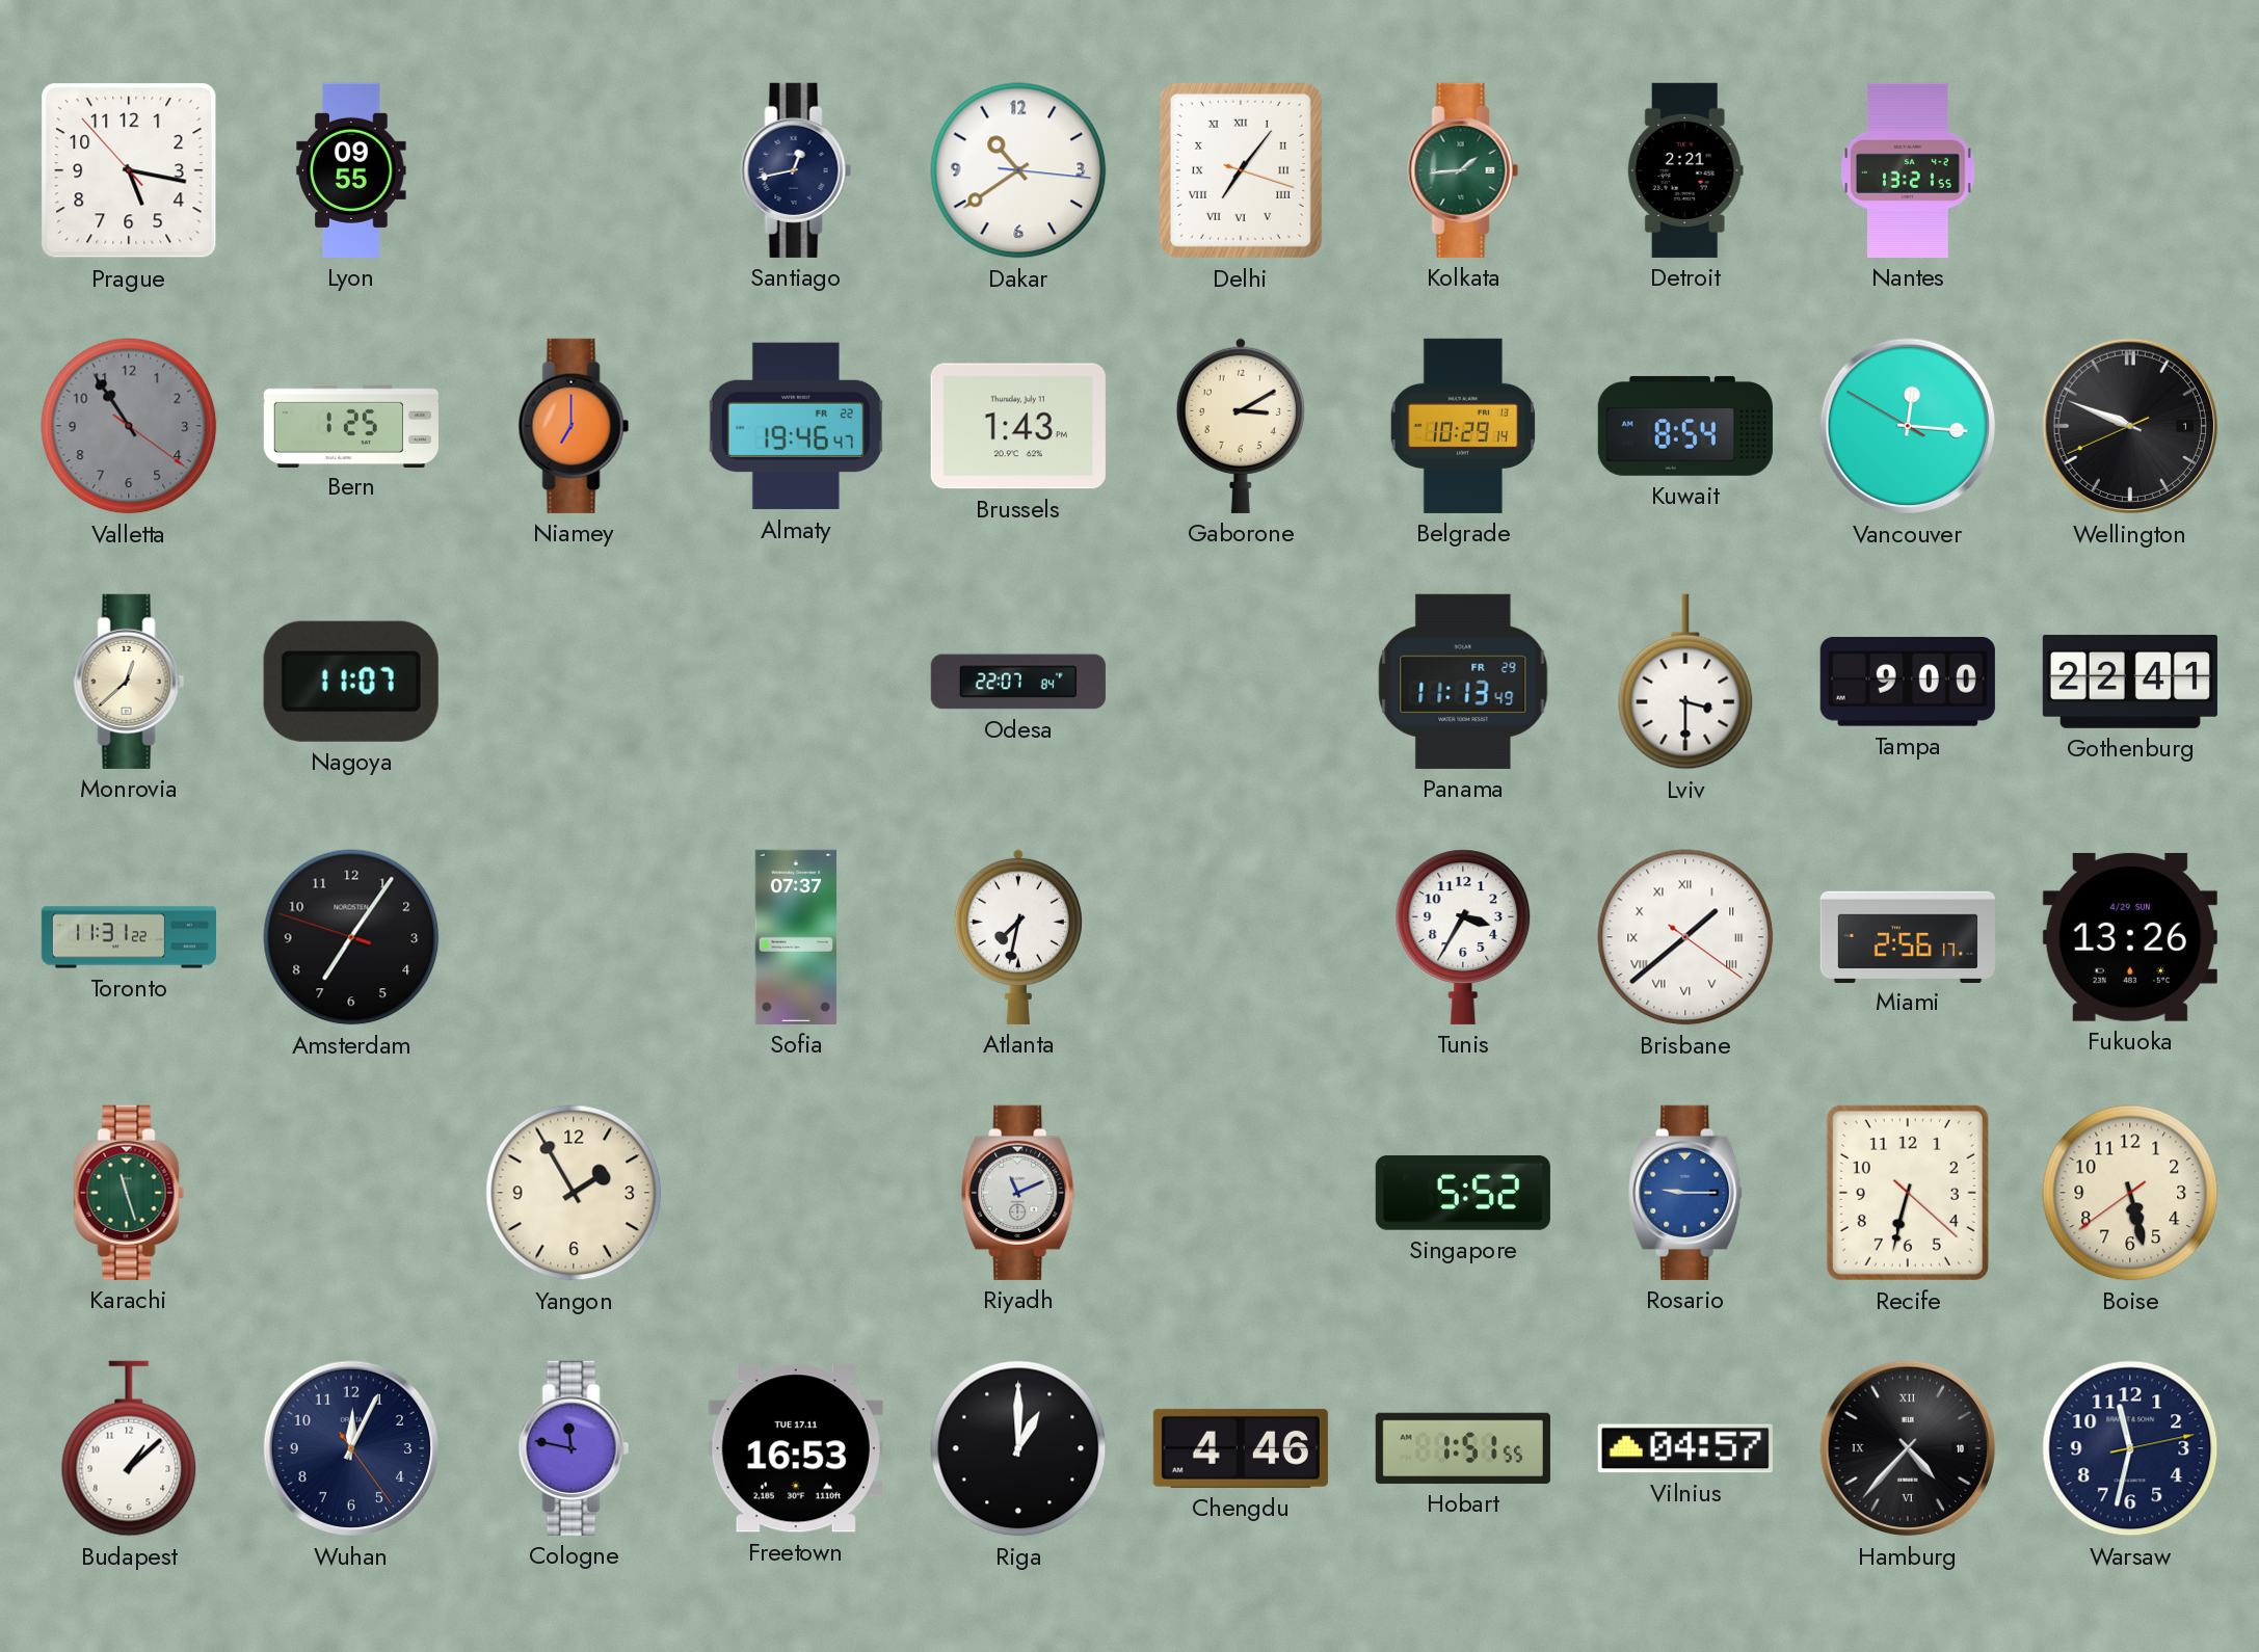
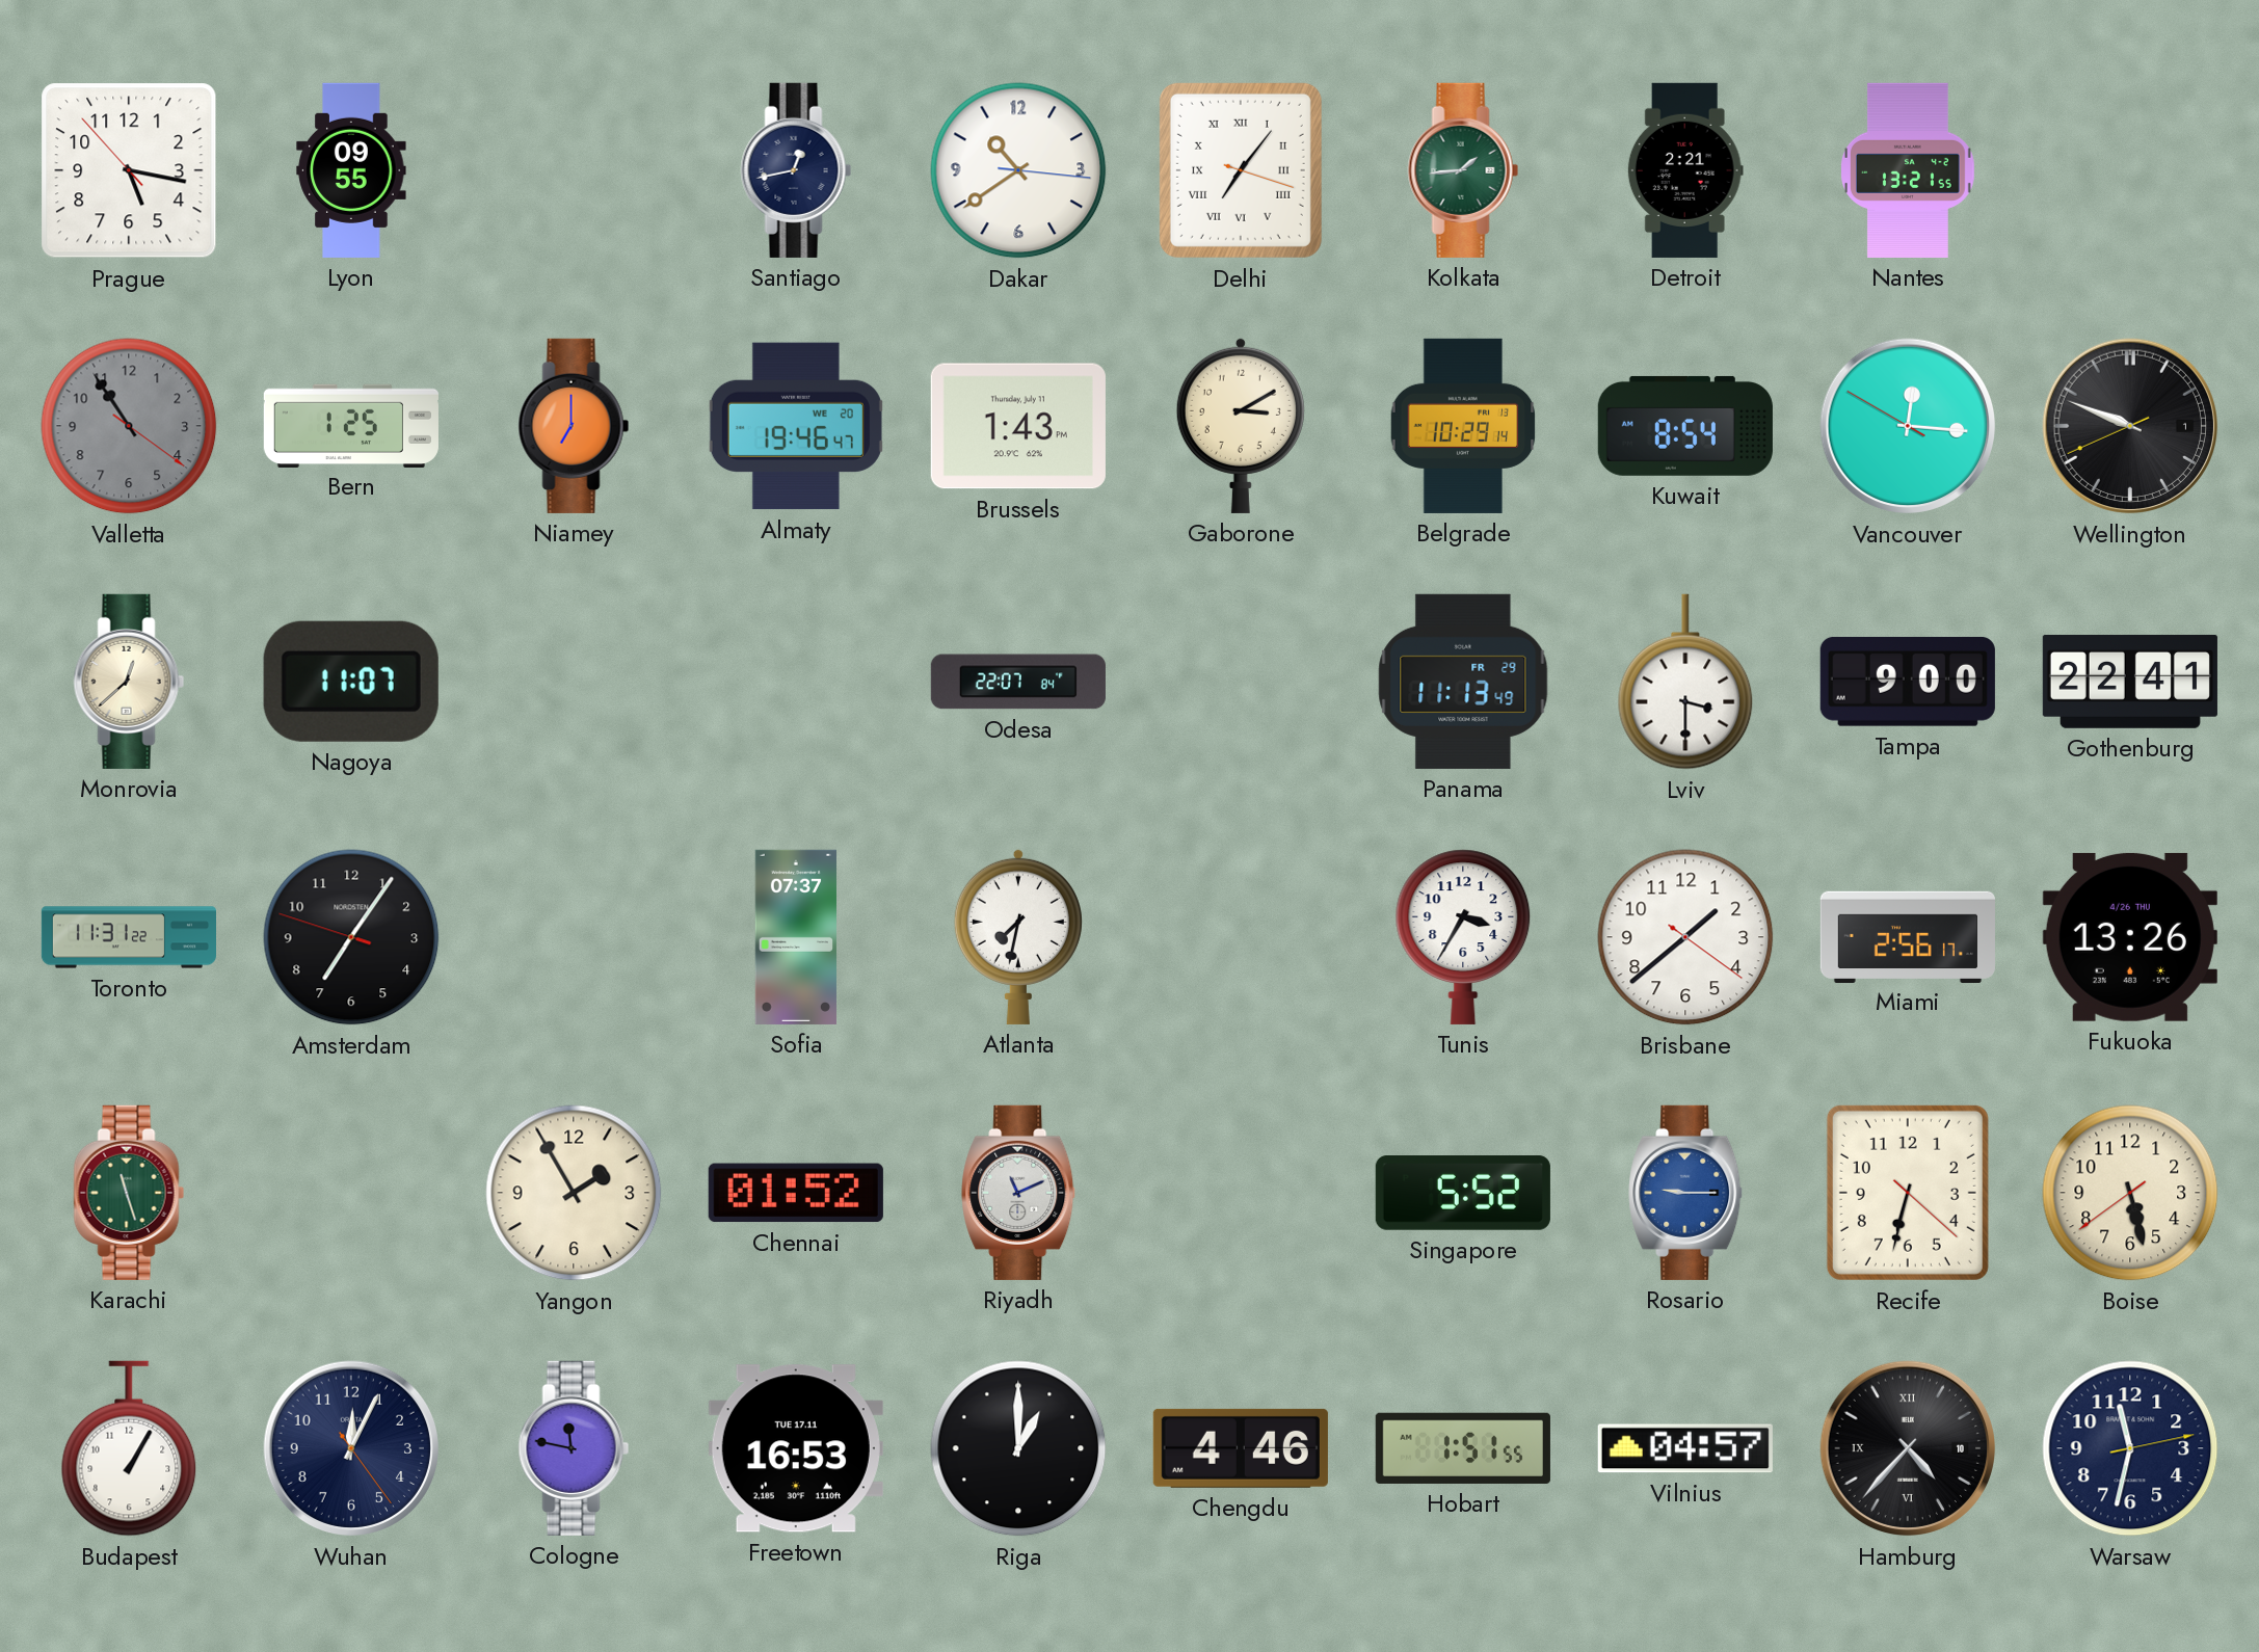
Almaty date: FR 22 -> WE 20 (796, 426)
Brisbane numerals: Roman -> Arabic (1685, 937)
Fukuoka date: 4/29 SUN -> 4/26 THU (2130, 937)
Chennai: none -> 01:52 (796, 1193)
Budapest: 1:08 -> 1:05 (129, 1448)
